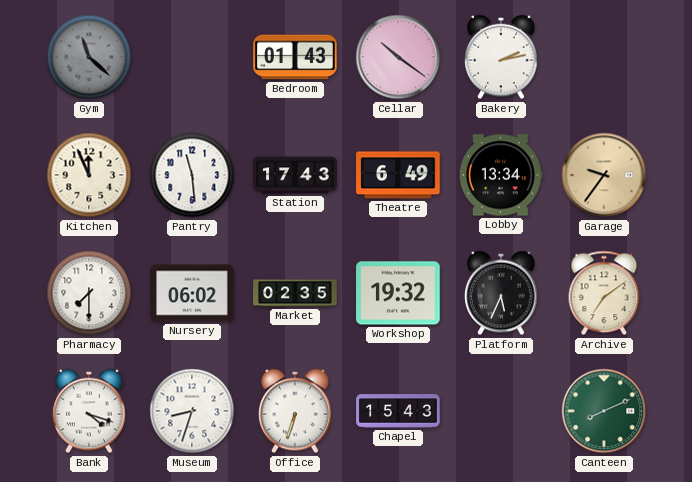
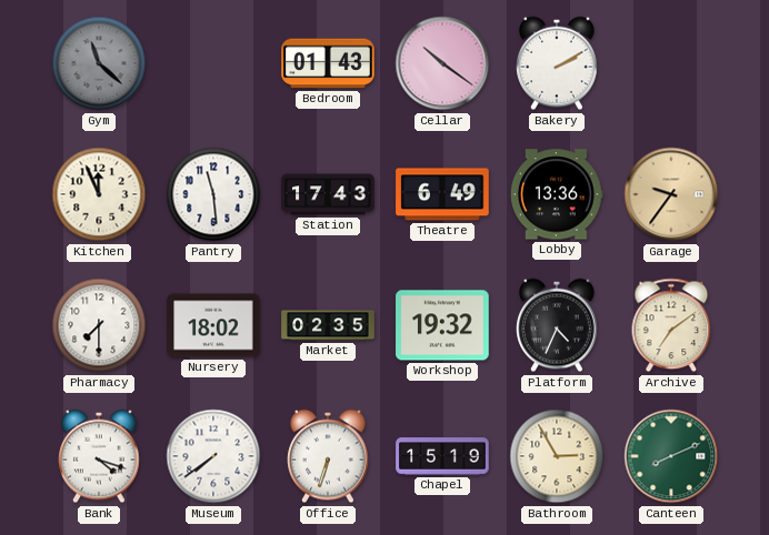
Bakery: 2:13 -> 2:10 (557, 63)
Lobby: 13:34 -> 13:36 (557, 194)
Nursery: 06:02 -> 18:02 (213, 325)
Platform: 5:34 -> 4:34 (557, 325)
Museum: 8:33 -> 7:39 (213, 456)
Chapel: 15:43 -> 15:19 (442, 456)
Bathroom: none -> 2:55 (557, 456)
